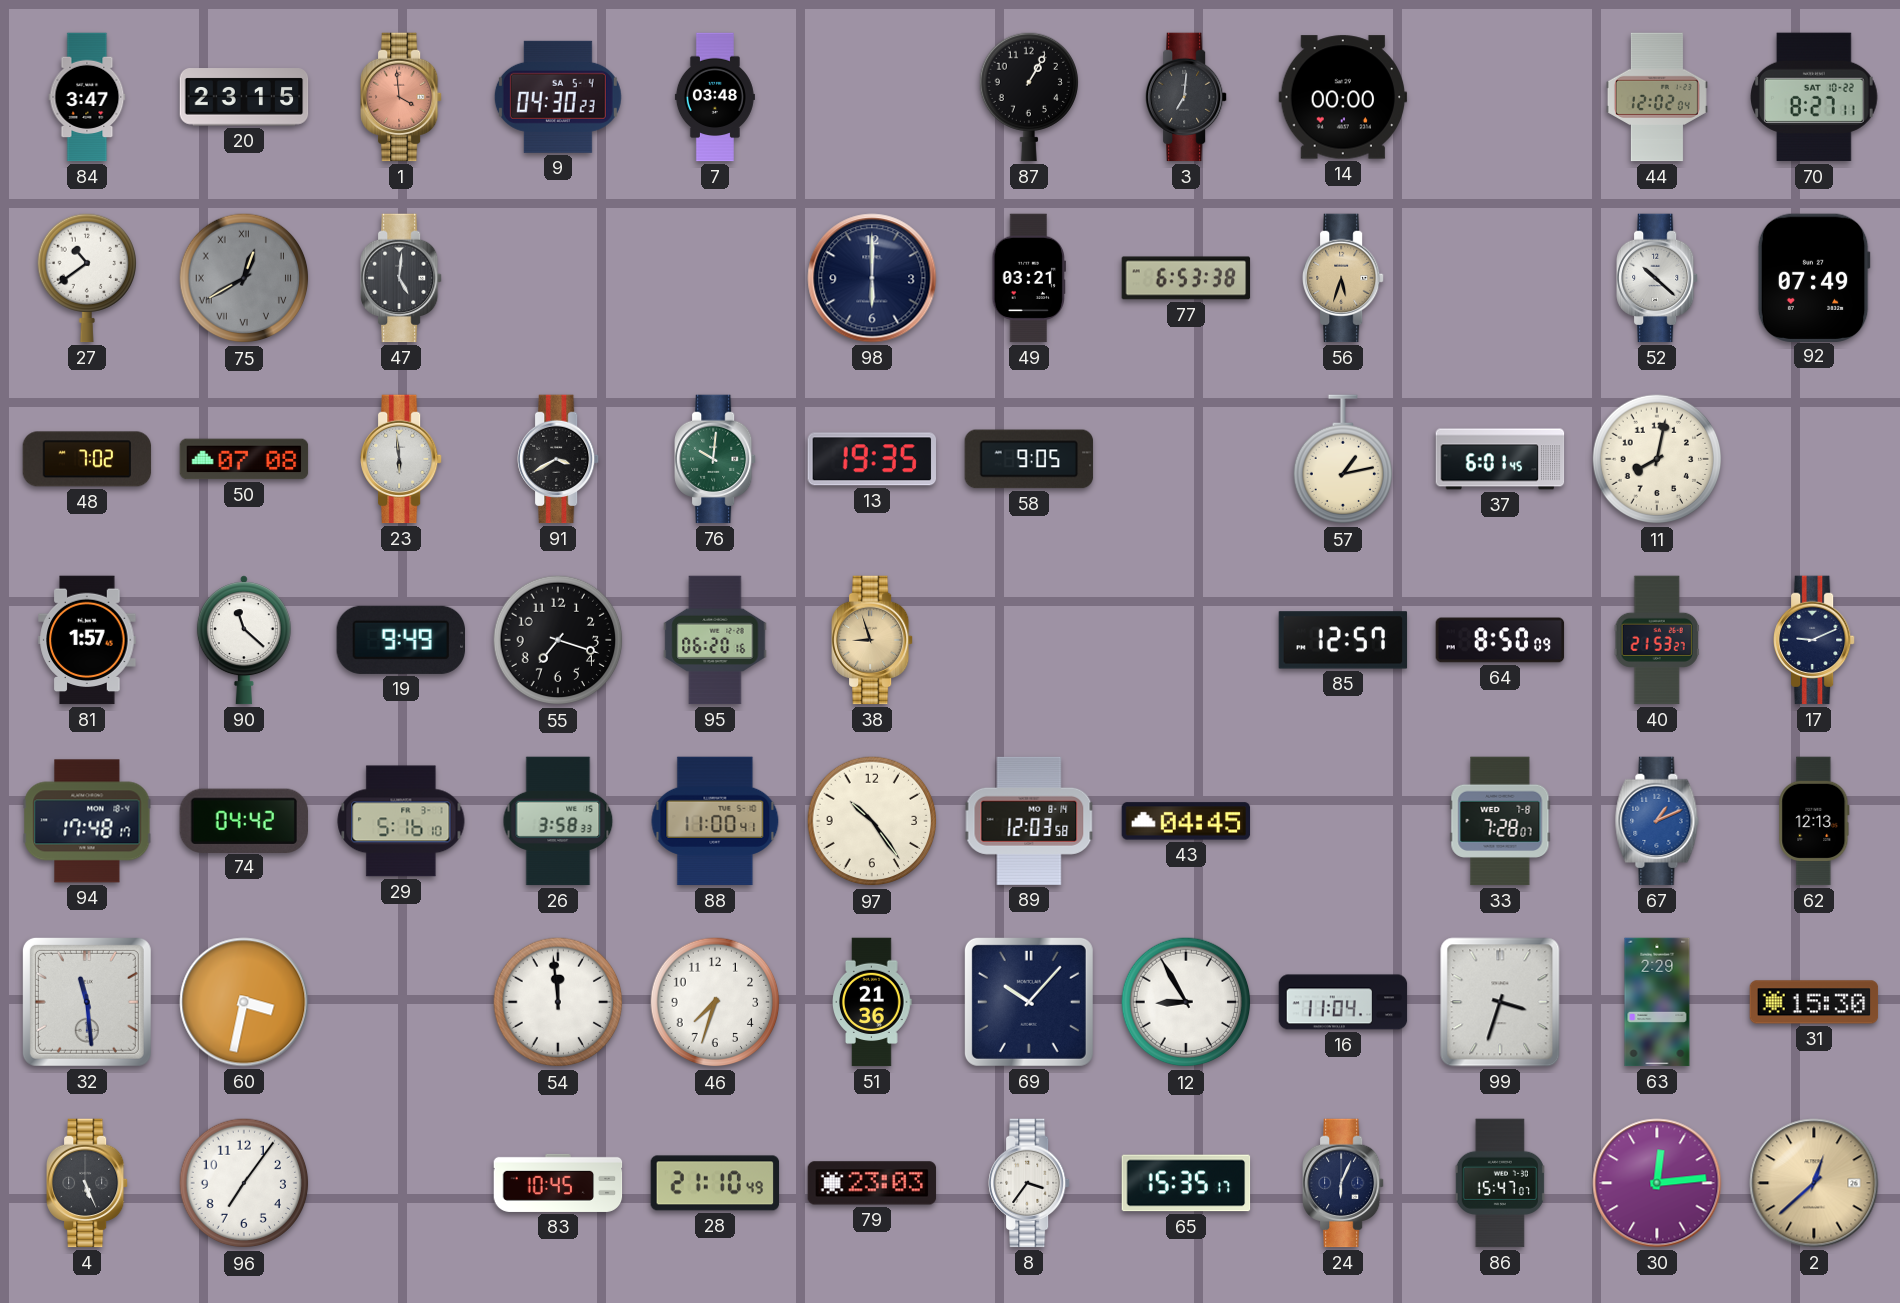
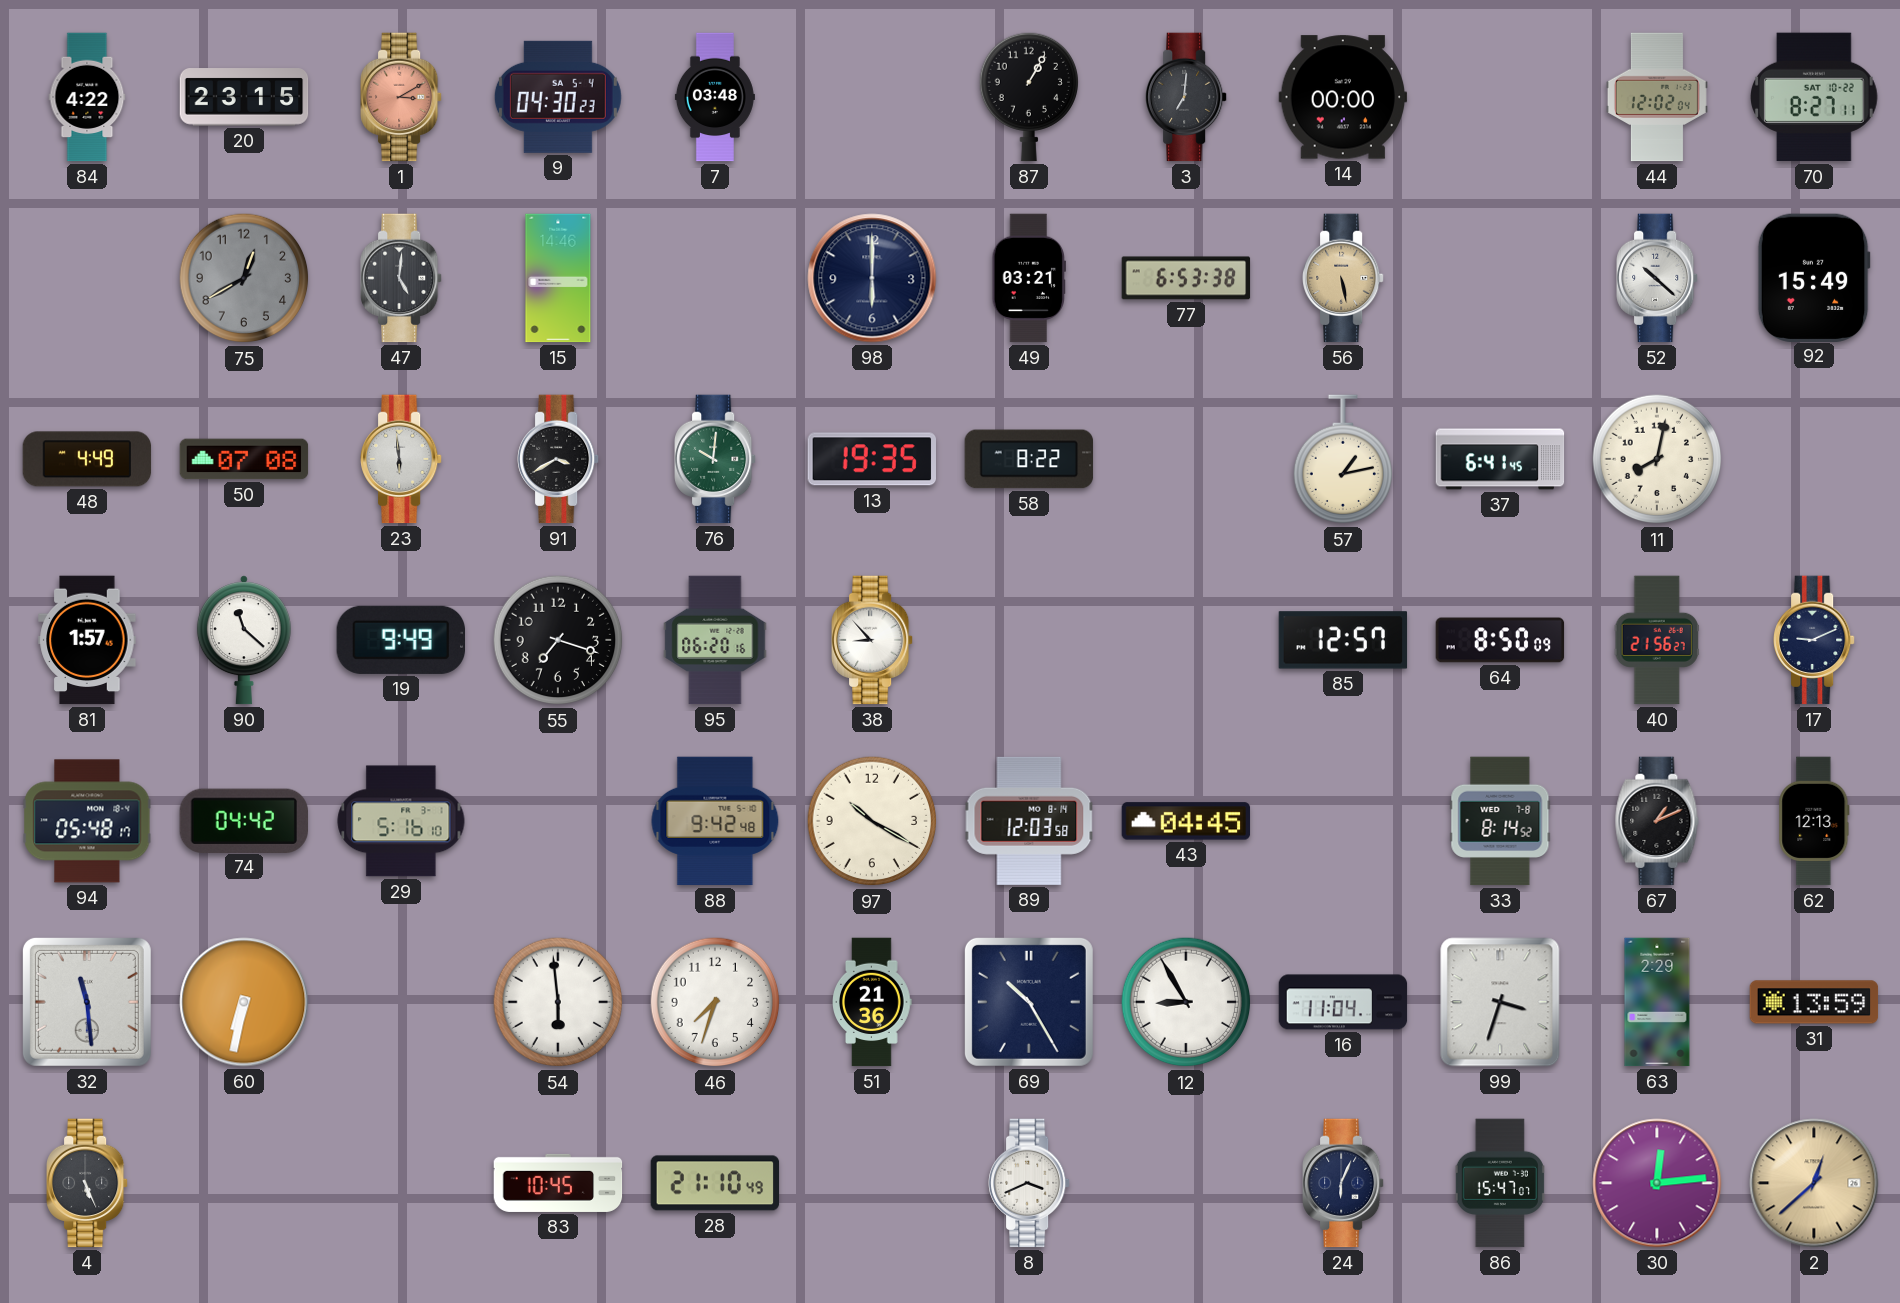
84: 3:47 -> 4:22 (87, 97)
1: 3:59 -> 3:10 (402, 97)
27: 10:39 -> none (86, 278)
75 numerals: Roman -> Arabic (244, 278)
15: none -> 14:46 (558, 278)
56: 5:33 -> 5:28 (1344, 278)
92: 07:49 -> 15:49 (1814, 277)
48: 7:02 -> 4:49 (87, 459)
58: 9:05 -> 8:22 (1029, 459)
37: 6:01 -> 6:41 (1500, 459)
38: 8:57 -> 8:53 (873, 640)
38 dial: champagne -> white (873, 640)
40: 21:53 -> 21:56 (1657, 640)
94: 17:48 -> 05:48 (87, 821)
26: 3:58 -> none (558, 821)
88: 11:00 -> 9:42 (715, 821)
97: 10:24 -> 10:20 (872, 821)
33: 7:28 -> 8:14 (1500, 821)
67 dial: blue -> black (1657, 821)
60: 3:32 -> 6:32 (244, 1002)
54: 11:59 -> 5:59 (558, 1002)
69: 10:07 -> 10:25 (1029, 1002)
31: 15:30 -> 13:59 (1814, 1002)
96: 7:06 -> none (244, 1183)
79: 23:03 -> none (872, 1183)
8: 3:36 -> 3:41 (1030, 1183)
65: 15:35 -> none (1186, 1183)
